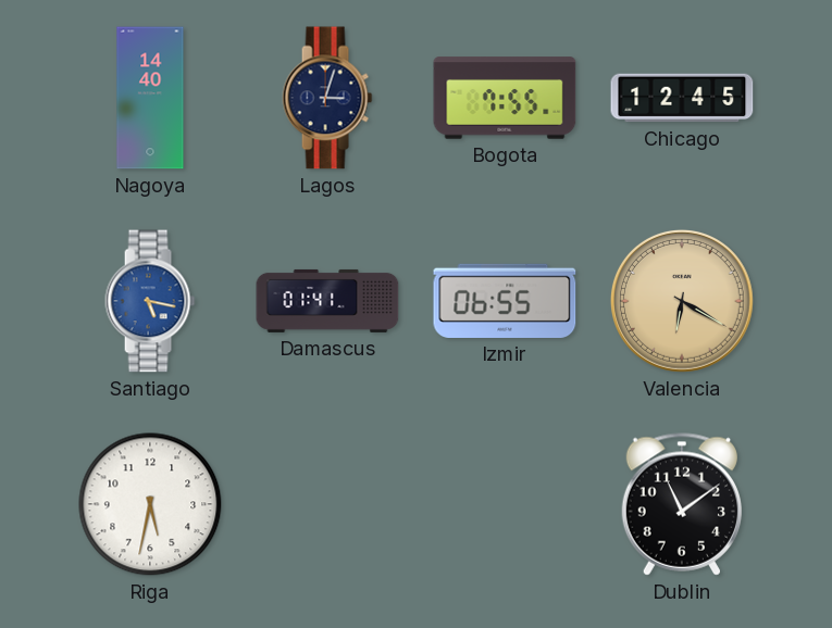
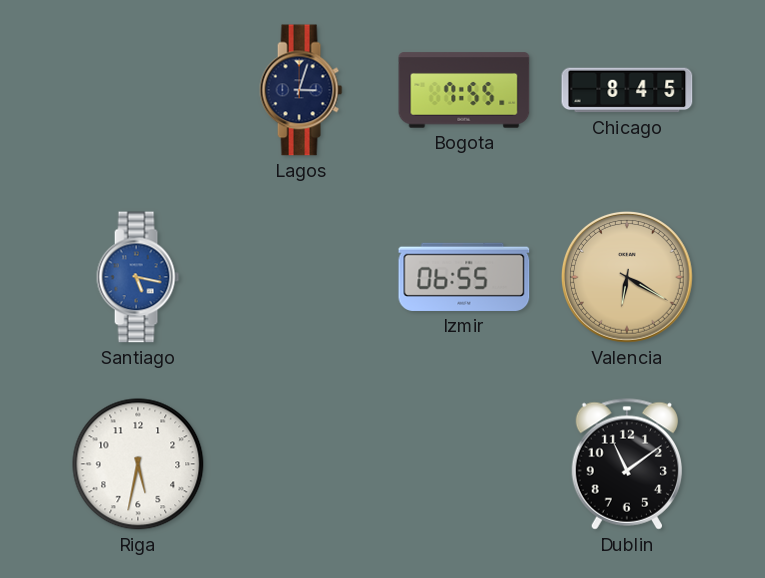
Nagoya: 14:40 -> none (150, 98)
Chicago: 12:45 -> 8:45 (627, 90)
Damascus: 01:41 -> none (327, 301)
